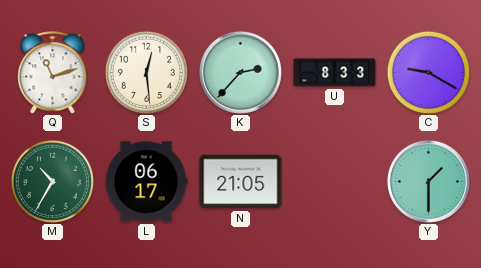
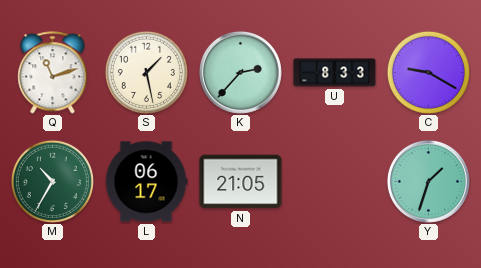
S: 12:29 -> 1:28 (146, 72)
Y: 1:30 -> 1:33 (428, 181)
